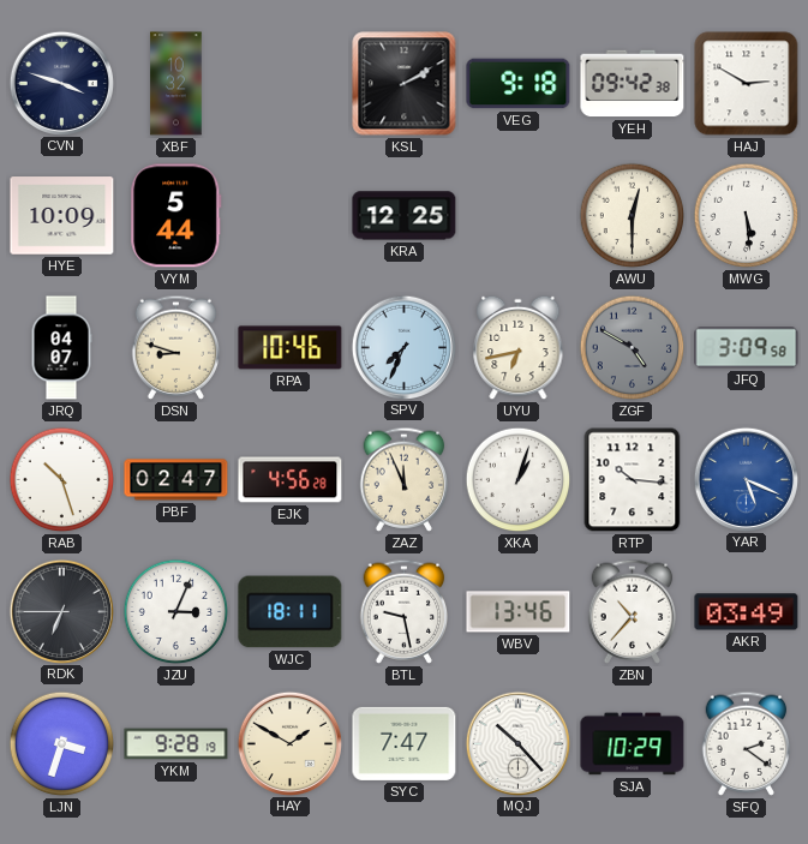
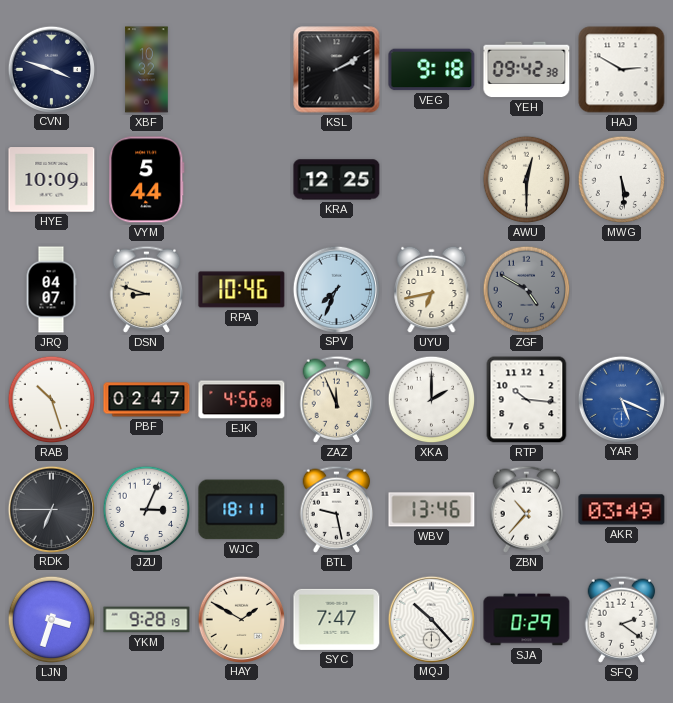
JFQ: 3:09 -> none (747, 348)
XKA: 1:03 -> 2:00 (432, 400)
SJA: 10:29 -> 0:29 (527, 620)
